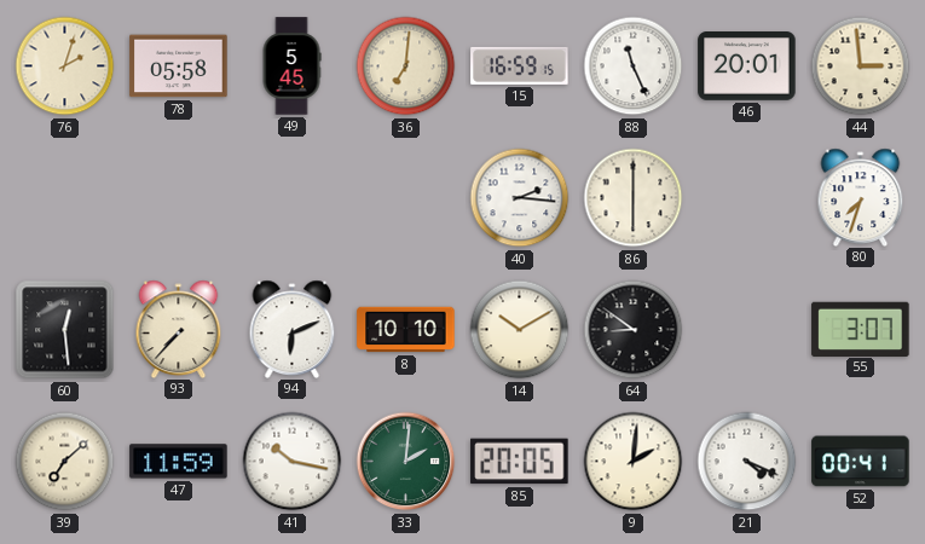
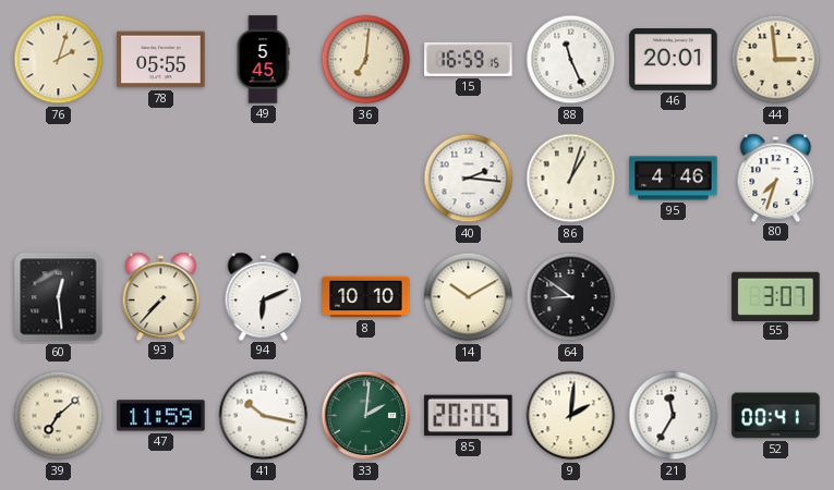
78: 05:58 -> 05:55 (161, 60)
86: 6:00 -> 1:03 (571, 179)
95: none -> 4:46 (674, 179)
21: 4:19 -> 11:35 (674, 416)
